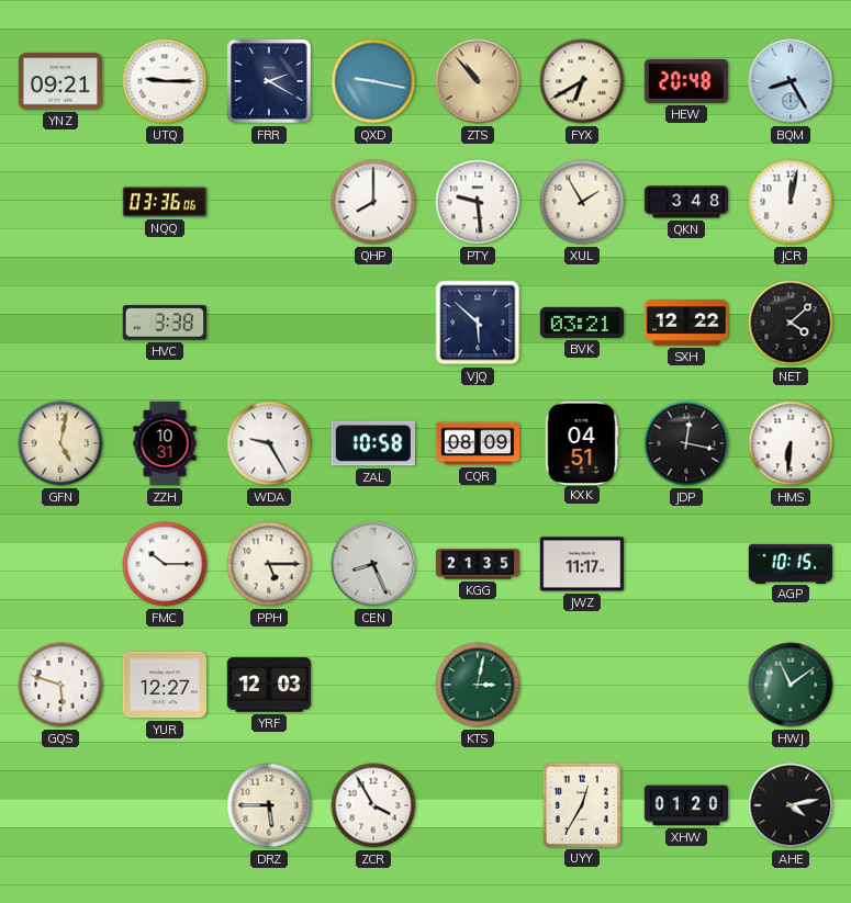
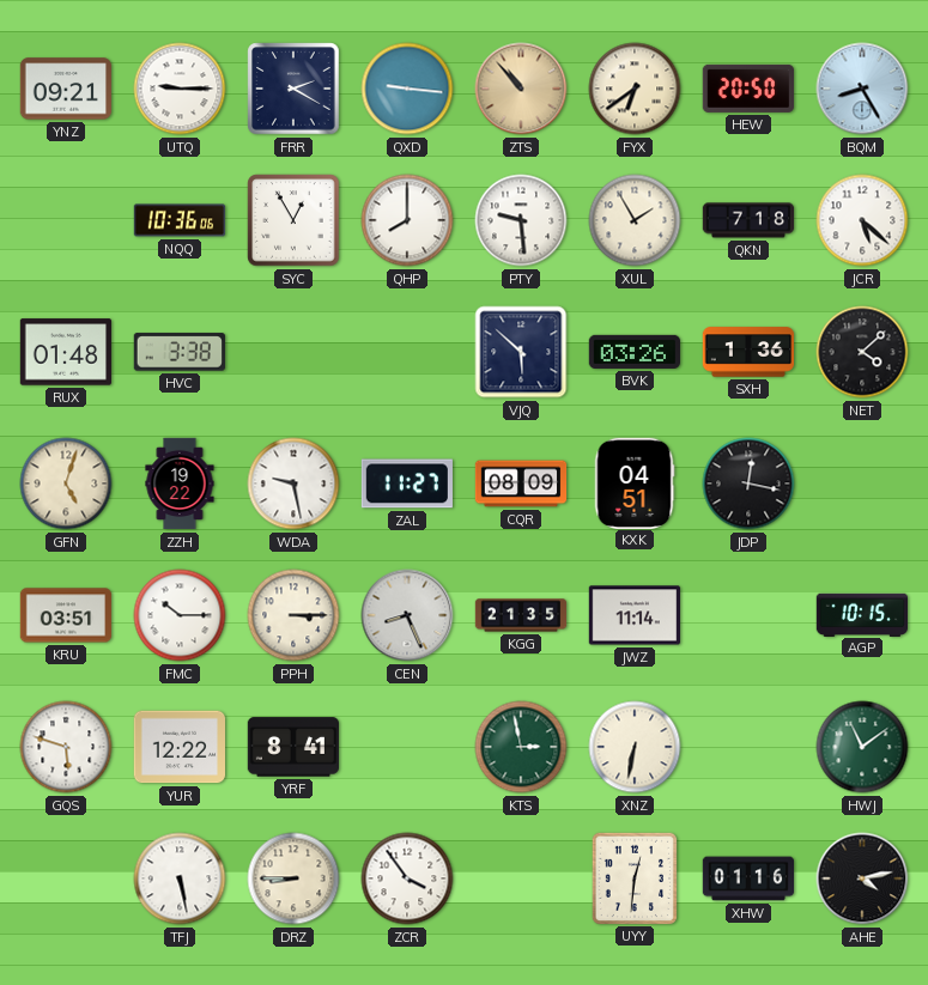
QXD: 9:17 -> 9:16 (407, 89)
FYX: 6:40 -> 6:39 (635, 89)
HEW: 20:48 -> 20:50 (747, 89)
NQQ: 03:36 -> 10:36 (180, 220)
SYC: none -> 12:55 (293, 220)
QKN: 3:48 -> 7:18 (748, 220)
JCR: 12:02 -> 5:22 (862, 220)
RUX: none -> 01:48 (65, 352)
BVK: 03:21 -> 03:26 (633, 352)
SXH: 12:22 -> 1:36 (748, 352)
GFN: 5:02 -> 5:03 (66, 484)
ZZH: 10:31 -> 19:22 (180, 484)
WDA: 9:25 -> 9:28 (293, 484)
ZAL: 10:58 -> 11:27 (407, 484)
HMS: 6:31 -> none (791, 443)
KRU: none -> 03:51 (66, 615)
PPH: 5:15 -> 3:15 (293, 615)
JWZ: 11:17 -> 11:14 (633, 615)
YUR: 12:27 -> 12:22 (178, 747)
YRF: 12:03 -> 8:41 (293, 747)
KTS: 3:02 -> 2:58 (521, 747)
XNZ: none -> 6:32 (635, 747)
TFJ: none -> 5:28 (180, 878)
DRZ: 5:45 -> 8:45 (293, 878)
ZCR: 3:55 -> 3:54 (407, 878)
UYY: 12:35 -> 12:31 (633, 877)
XHW: 01:20 -> 01:16 (748, 878)
